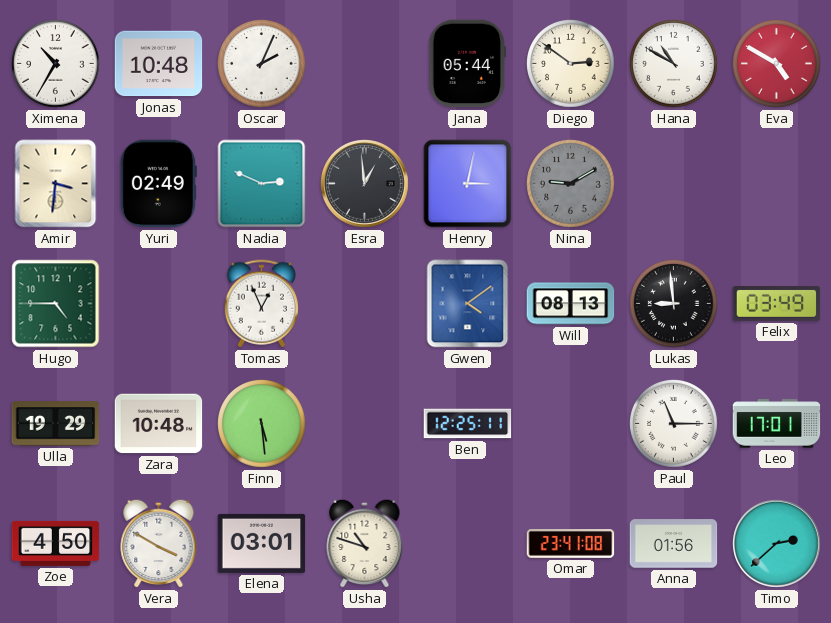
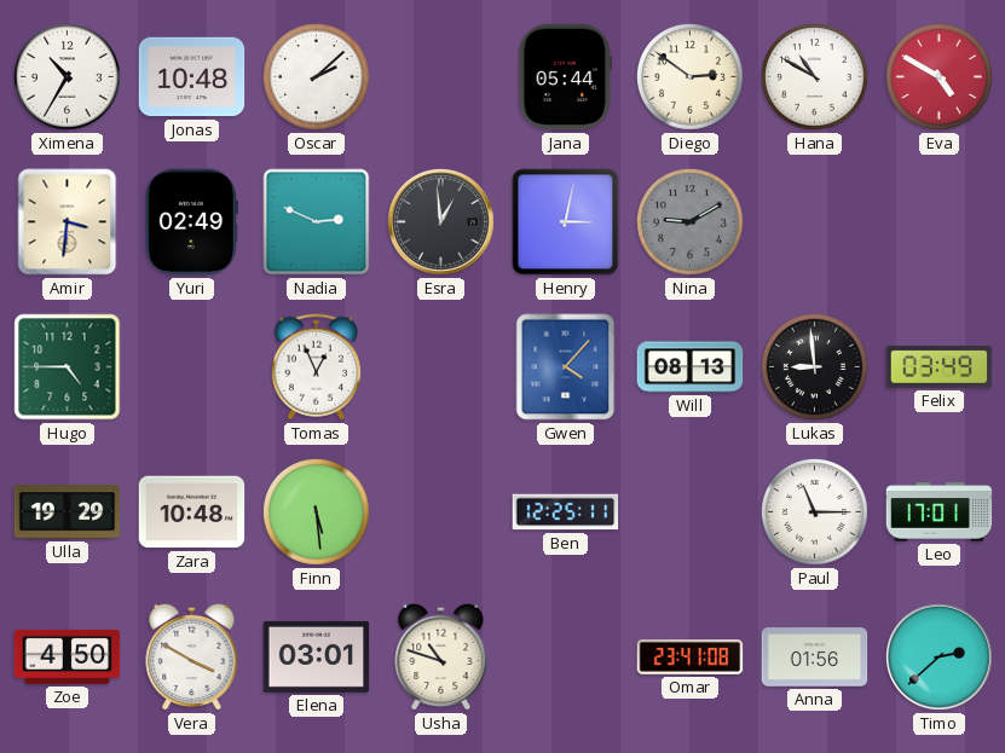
Oscar: 2:04 -> 2:08 (317, 77)
Gwen: 4:09 -> 4:07 (566, 367)
